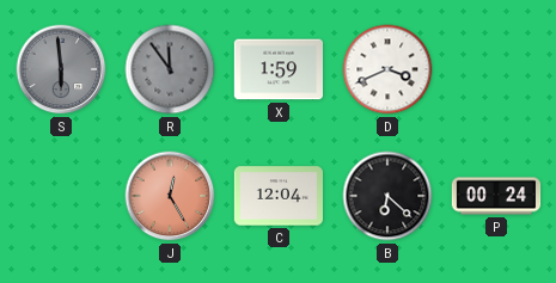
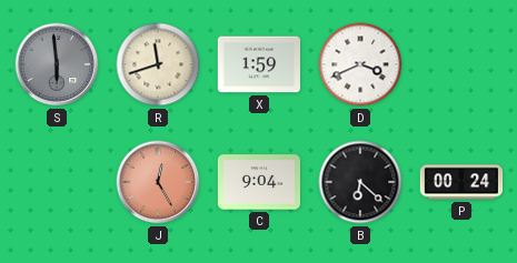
R: 11:54 -> 11:42 (158, 64)
R dial: grey -> cream (158, 64)
C: 12:04 -> 9:04 (258, 182)
